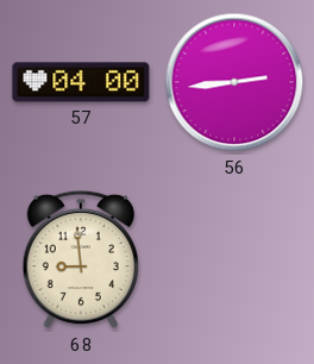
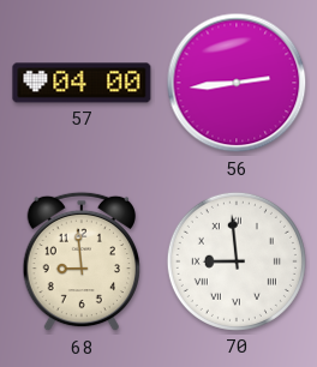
70: none -> 8:59 (237, 261)
